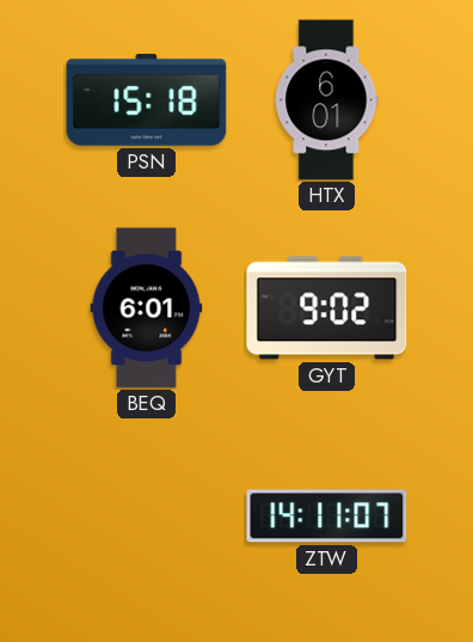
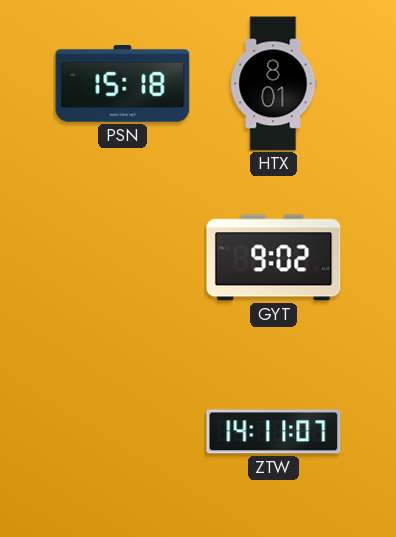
HTX: 6:01 -> 8:01 (274, 84)
BEQ: 6:01 -> none (147, 308)
